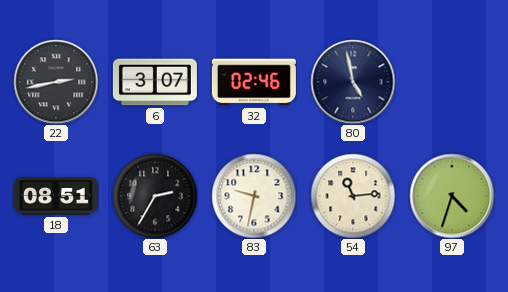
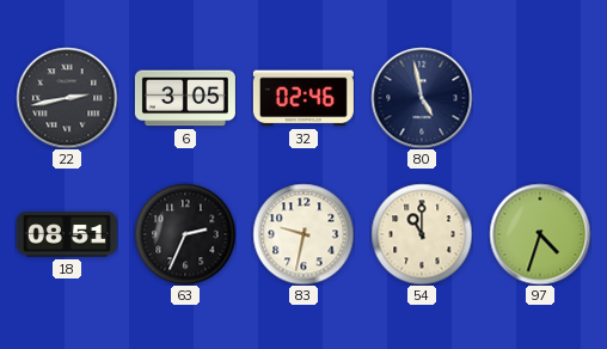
6: 3:07 -> 3:05 (185, 98)
63: 2:35 -> 2:34 (185, 234)
54: 11:14 -> 11:00 (422, 234)
